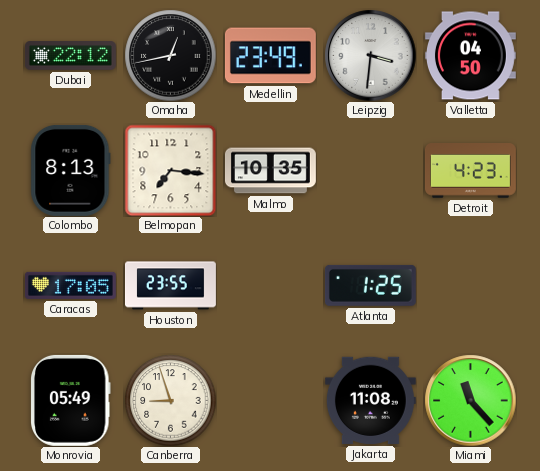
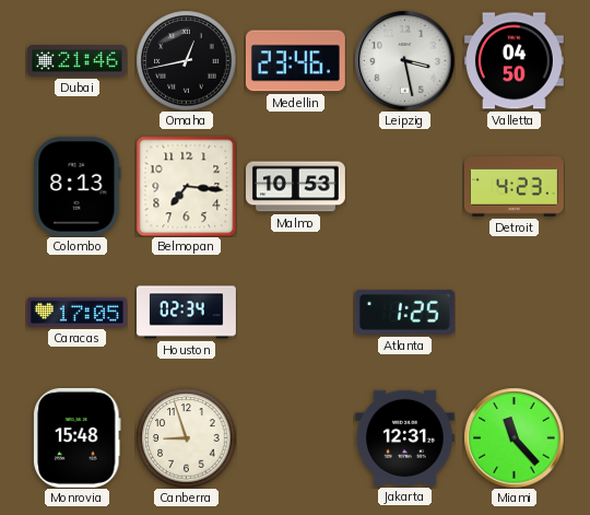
Dubai: 22:12 -> 21:46 (76, 61)
Medellin: 23:49 -> 23:46 (295, 61)
Leipzig: 3:31 -> 3:28 (404, 60)
Malmo: 10:35 -> 10:53 (295, 187)
Houston: 23:55 -> 02:34 (187, 313)
Monrovia: 05:49 -> 15:48 (78, 437)
Jakarta: 11:08 -> 12:31 (404, 437)
